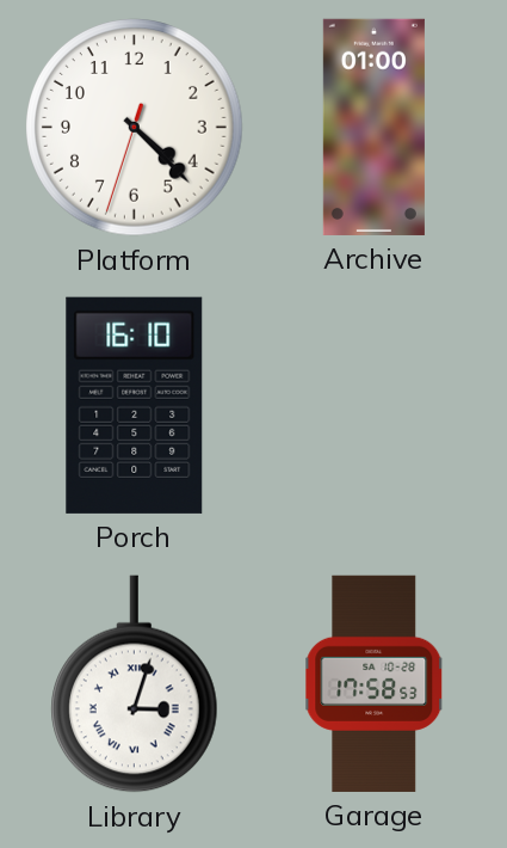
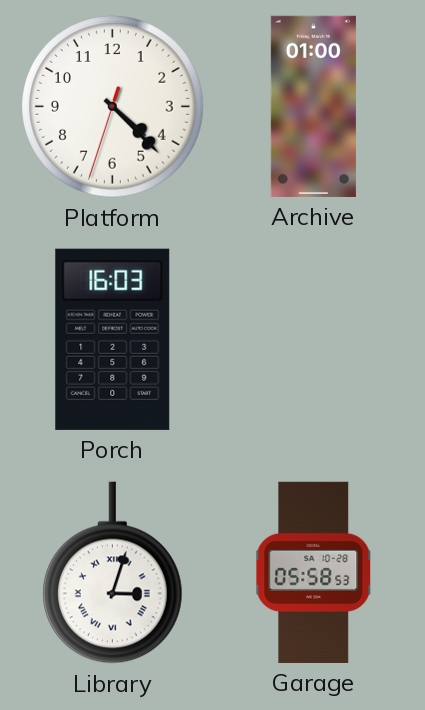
Porch: 16:10 -> 16:03 (113, 339)
Garage: 17:58 -> 05:58 (314, 572)
